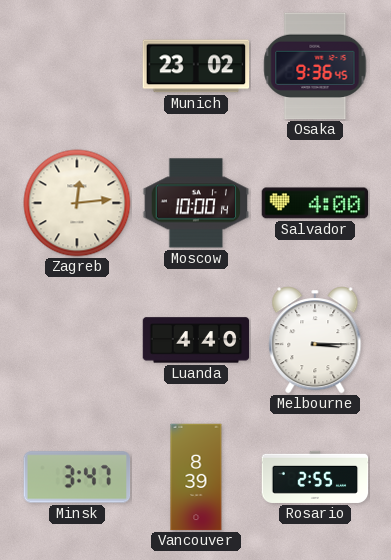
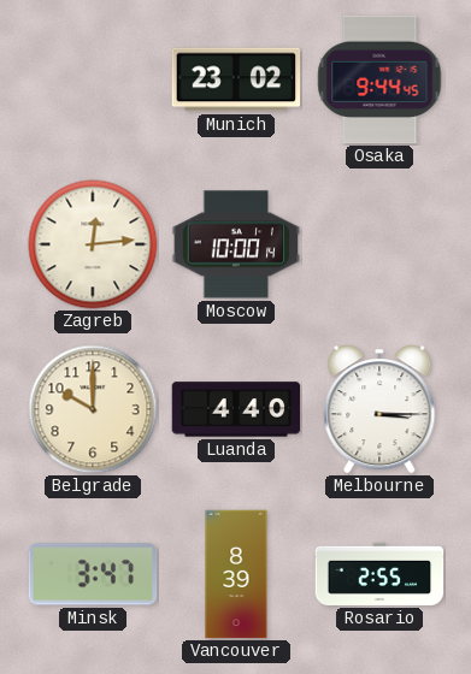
Osaka: 9:36 -> 9:44 (379, 79)
Salvador: 4:00 -> none (315, 203)
Belgrade: none -> 10:00 (93, 409)
